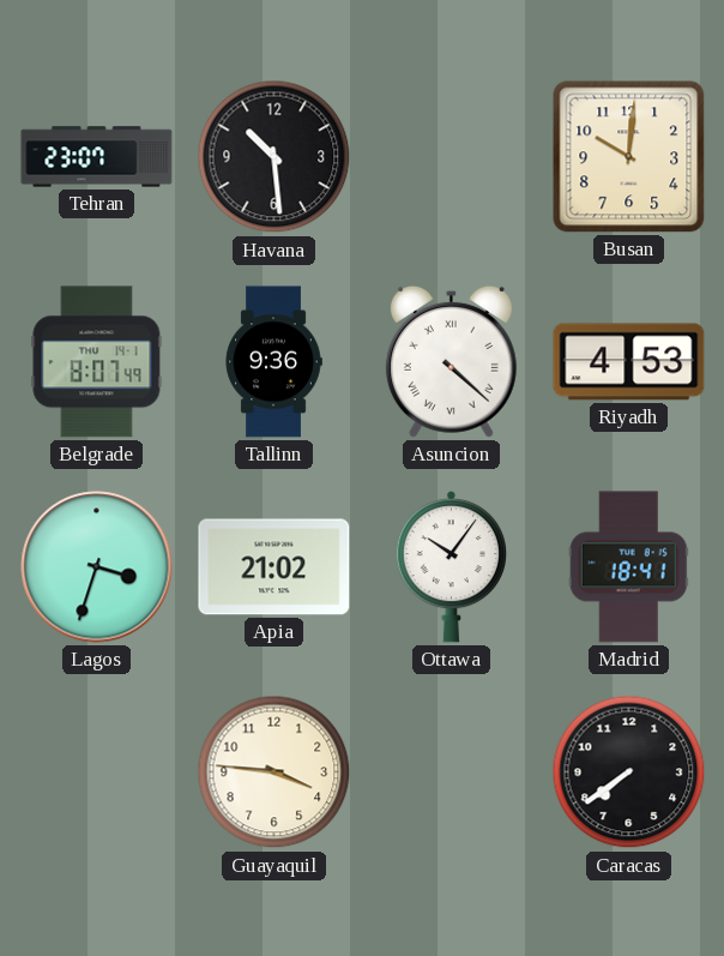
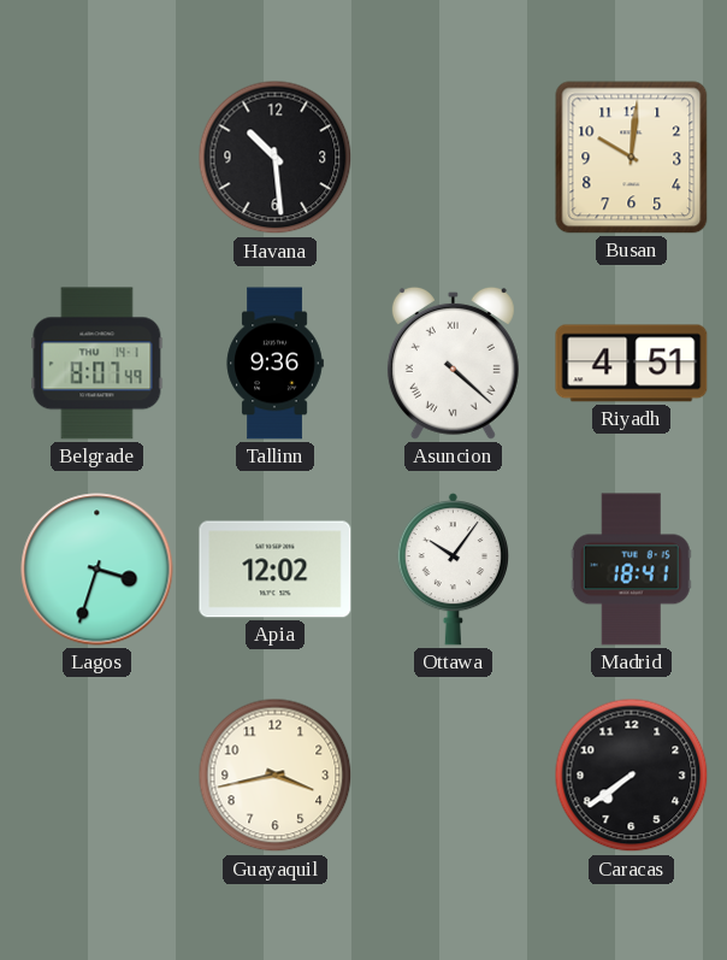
Tehran: 23:07 -> none (97, 157)
Riyadh: 4:53 -> 4:51 (632, 364)
Apia: 21:02 -> 12:02 (276, 570)
Guayaquil: 3:46 -> 3:43 (276, 776)
